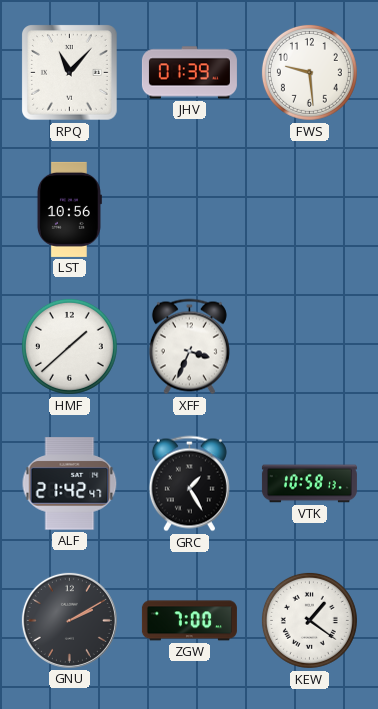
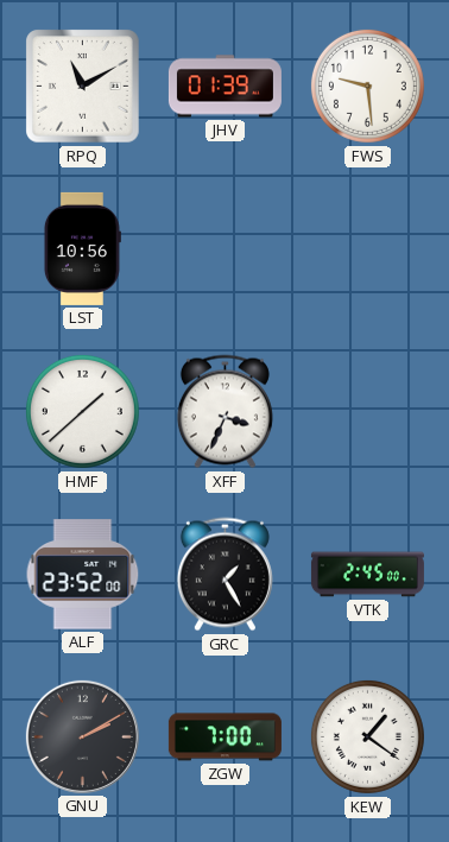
RPQ: 11:07 -> 11:10 (83, 87)
ALF: 21:42 -> 23:52 (83, 575)
VTK: 10:58 -> 2:45 (367, 575)
